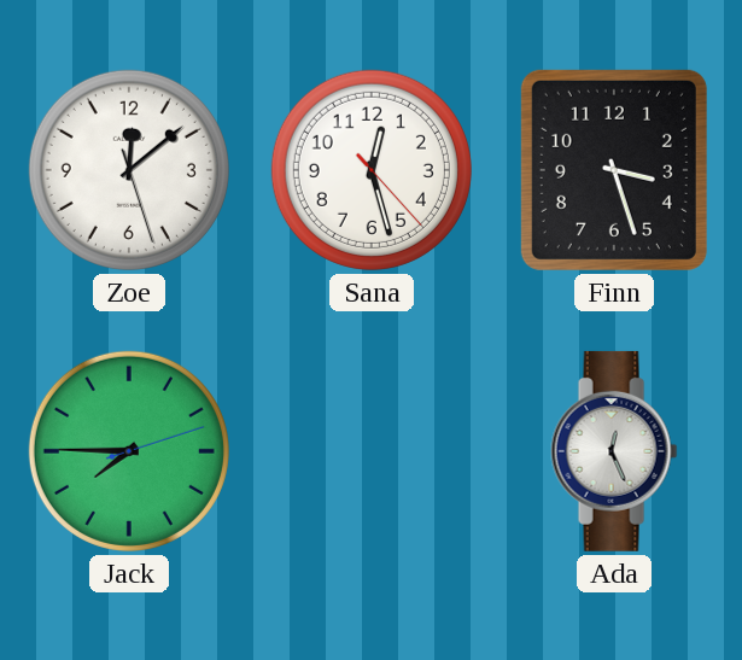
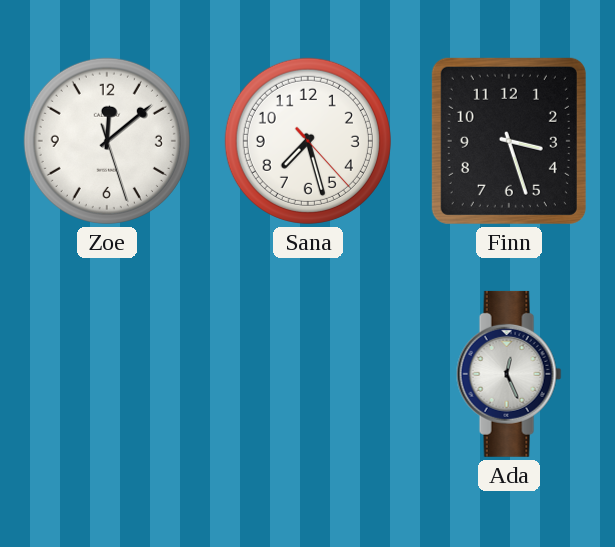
Sana: 12:27 -> 7:27 (308, 141)
Jack: 7:45 -> none (129, 451)
